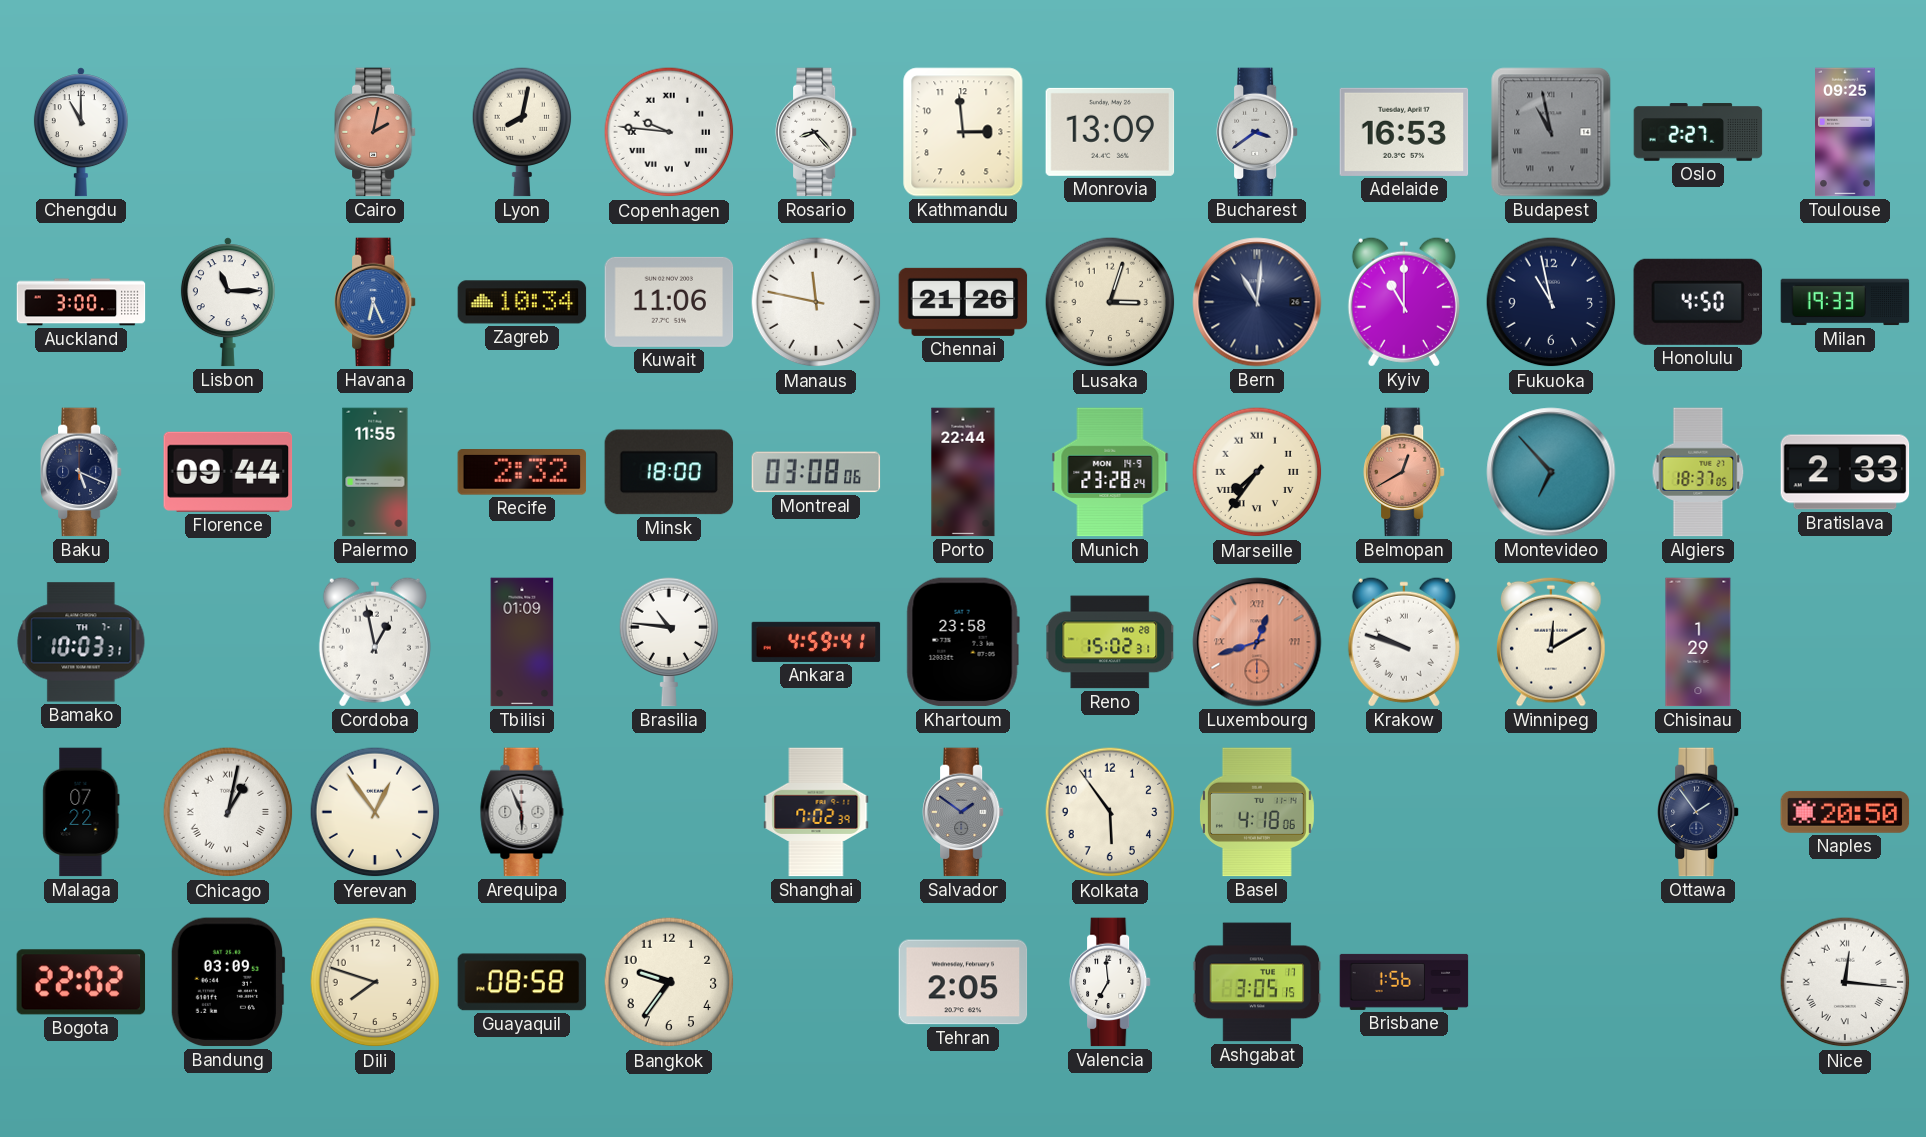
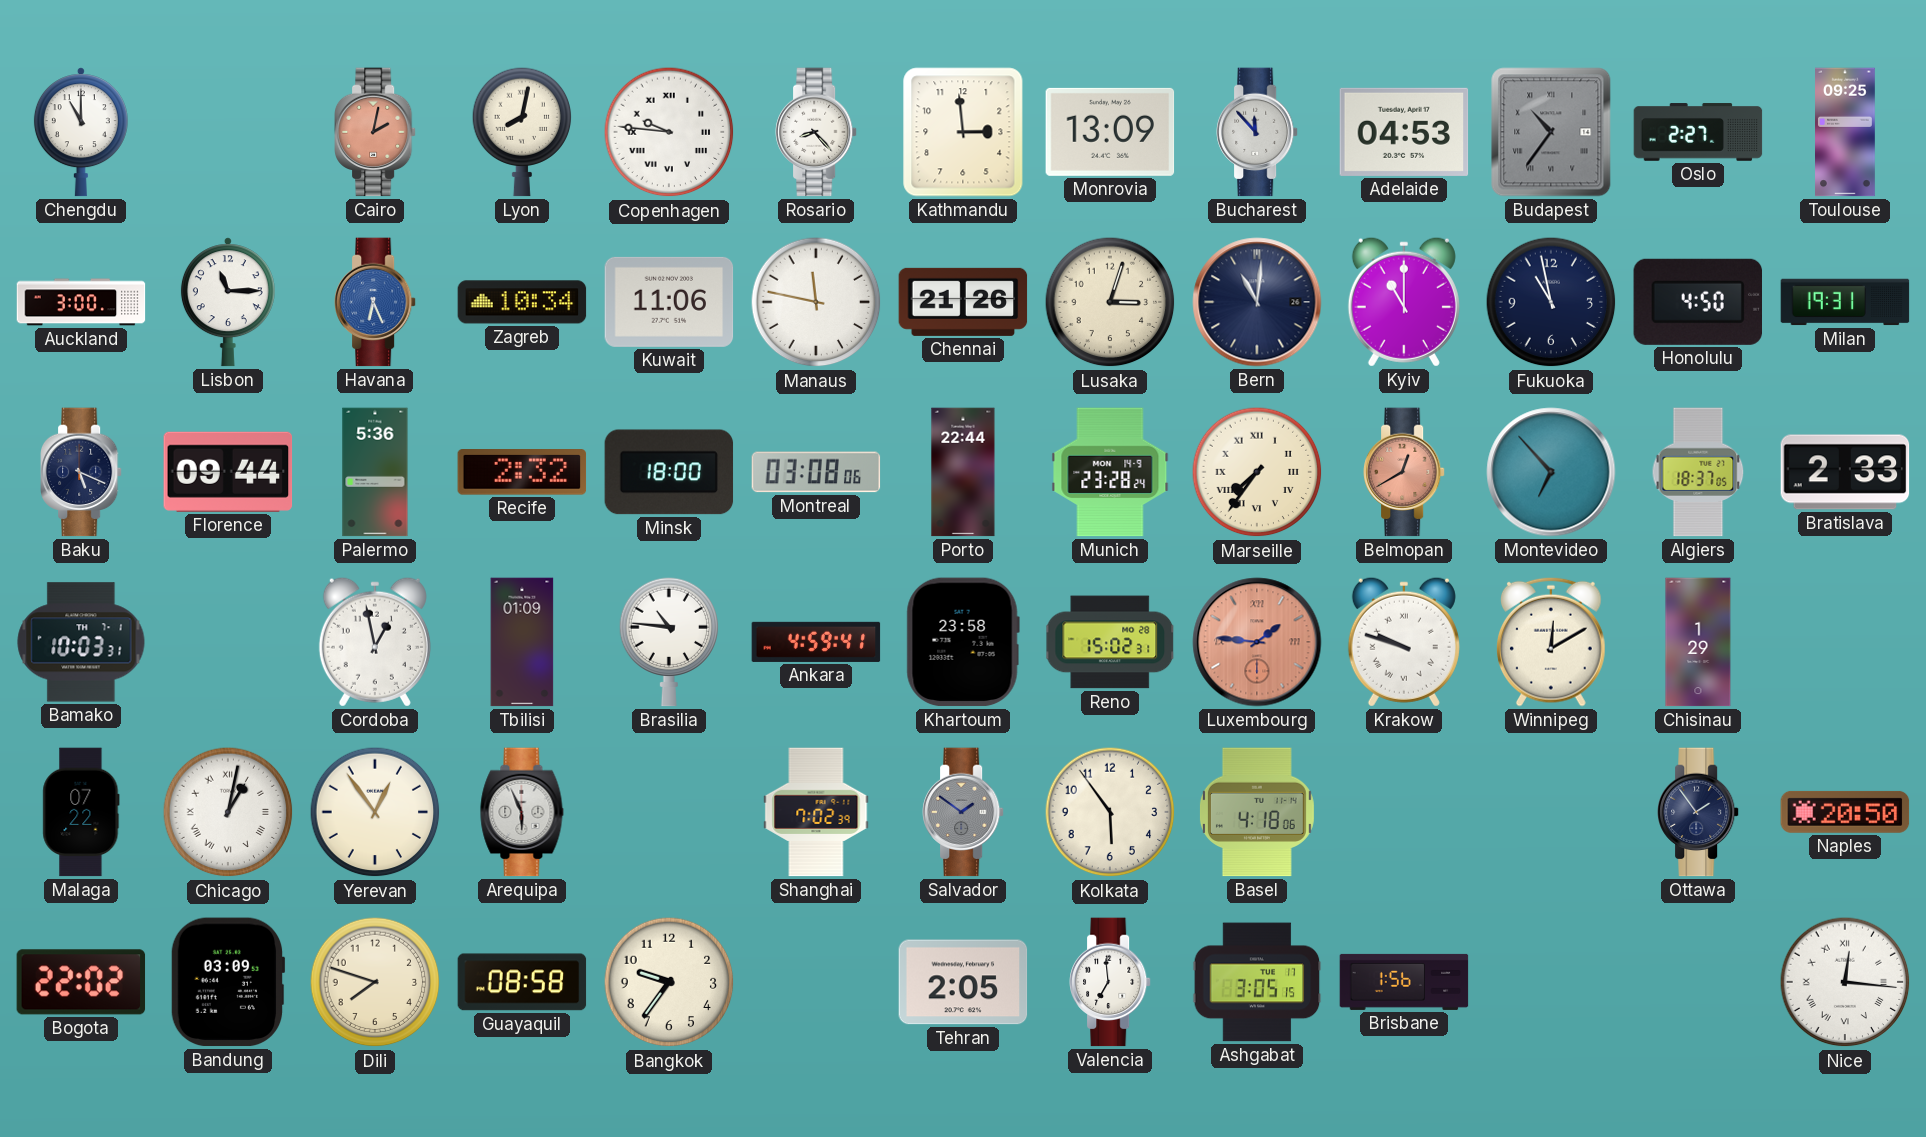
Bucharest: 3:39 -> 11:53 (1257, 132)
Adelaide: 16:53 -> 04:53 (1404, 132)
Budapest: 10:58 -> 10:36 (1551, 132)
Milan: 19:33 -> 19:31 (1845, 302)
Palermo: 11:55 -> 5:36 (375, 472)
Luxembourg: 12:42 -> 1:46 (1257, 642)
